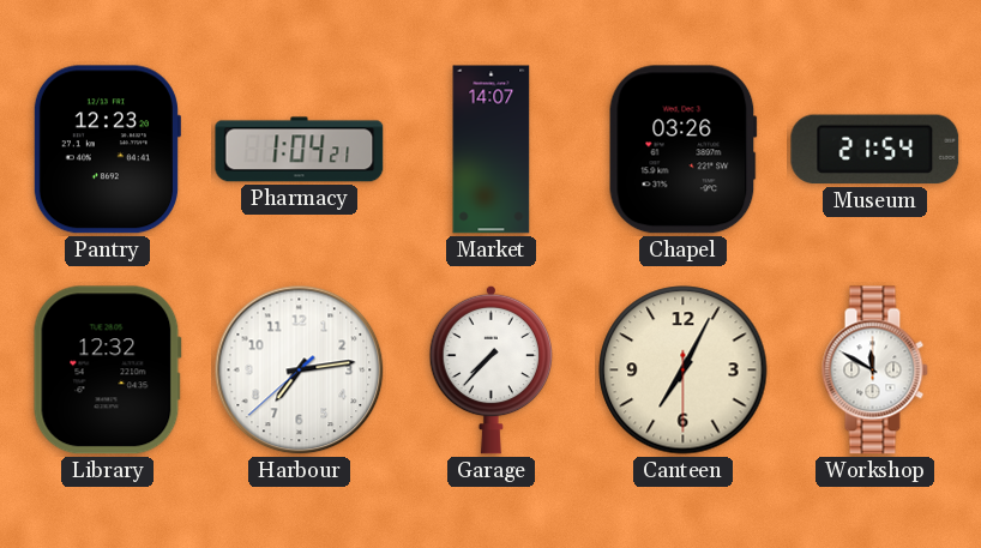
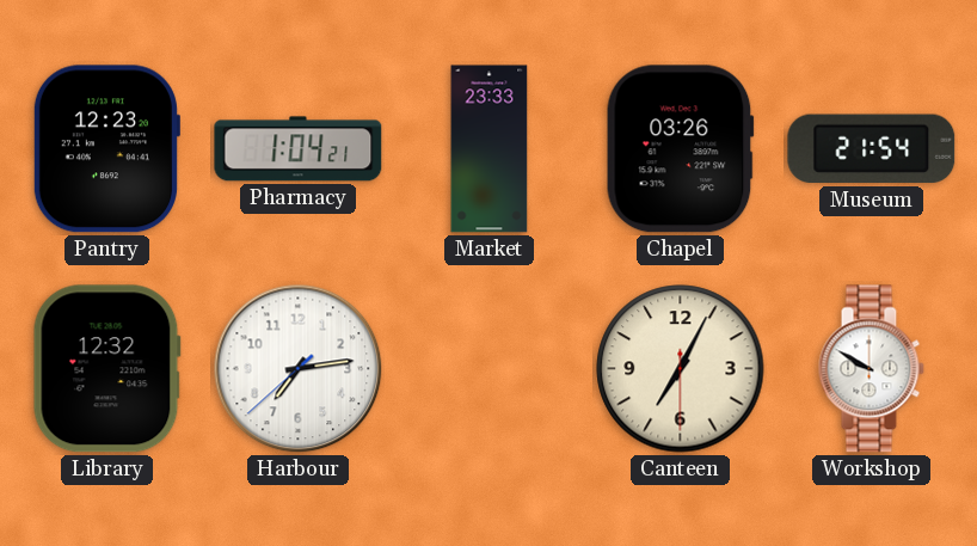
Market: 14:07 -> 23:33 (490, 149)
Garage: 7:37 -> none (492, 369)
Workshop: 11:50 -> 9:50 (871, 369)
